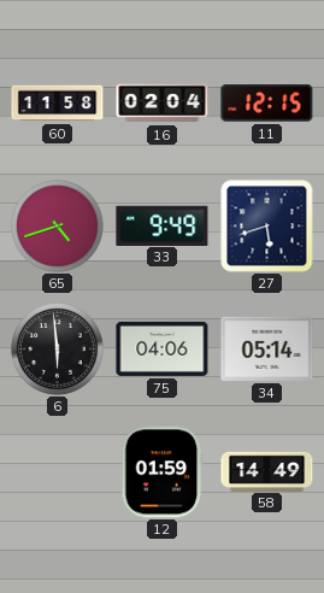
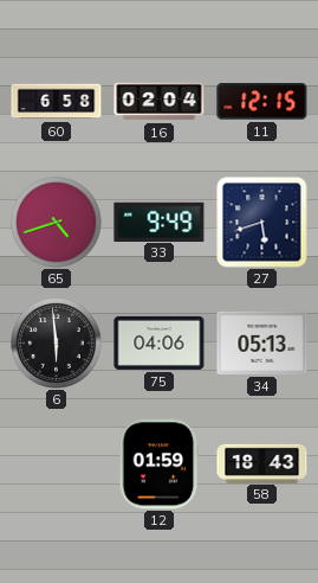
60: 11:58 -> 6:58 (57, 102)
34: 05:14 -> 05:13 (262, 342)
58: 14:49 -> 18:43 (262, 463)
